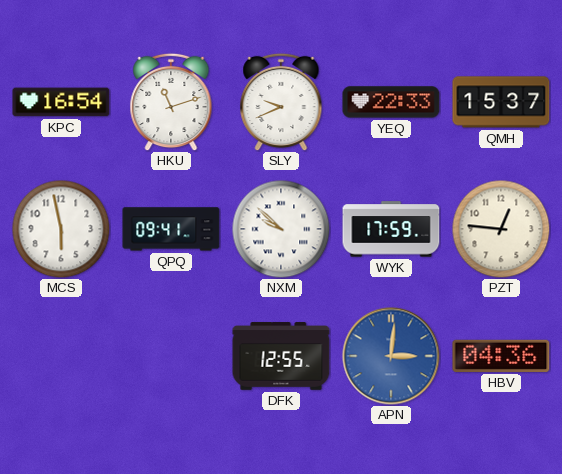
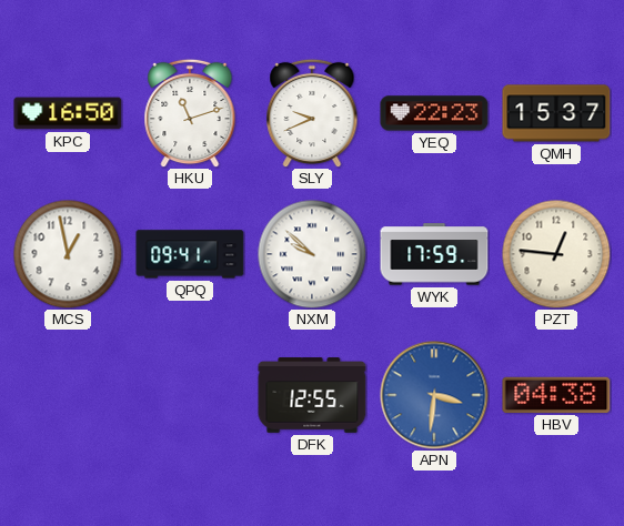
KPC: 16:54 -> 16:50 (68, 113)
YEQ: 22:33 -> 22:23 (434, 113)
MCS: 5:58 -> 12:58 (68, 254)
APN: 3:01 -> 3:31 (434, 395)
HBV: 04:36 -> 04:38 (556, 395)
